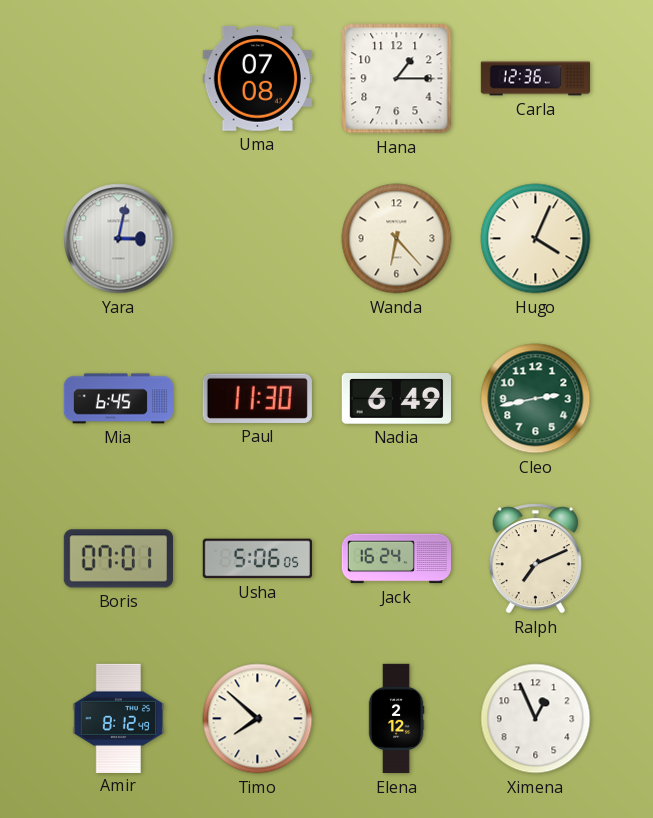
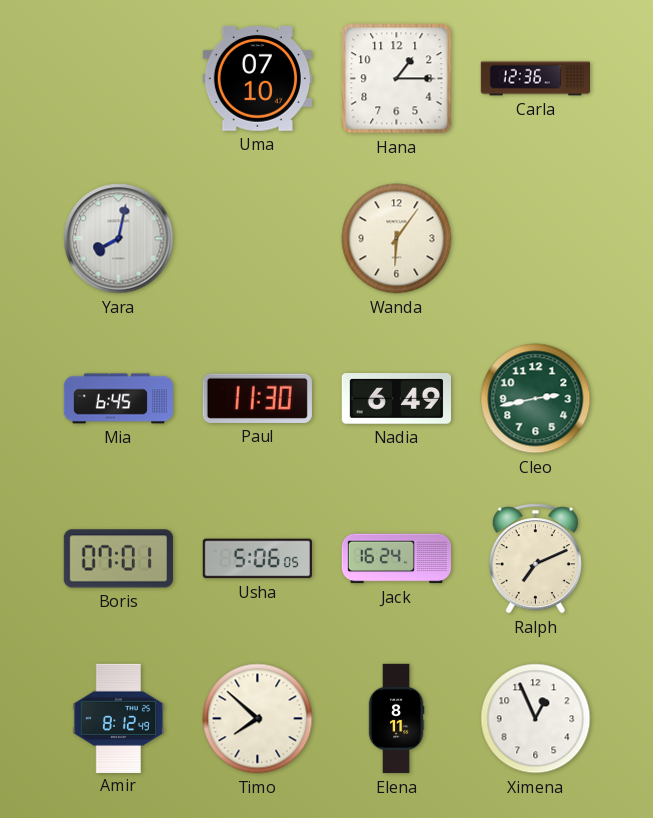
Uma: 07:08 -> 07:10 (257, 79)
Yara: 3:02 -> 8:02 (119, 239)
Wanda: 6:23 -> 6:06 (397, 239)
Hugo: 4:04 -> none (536, 239)
Elena: 2:12 -> 8:11 (396, 719)
